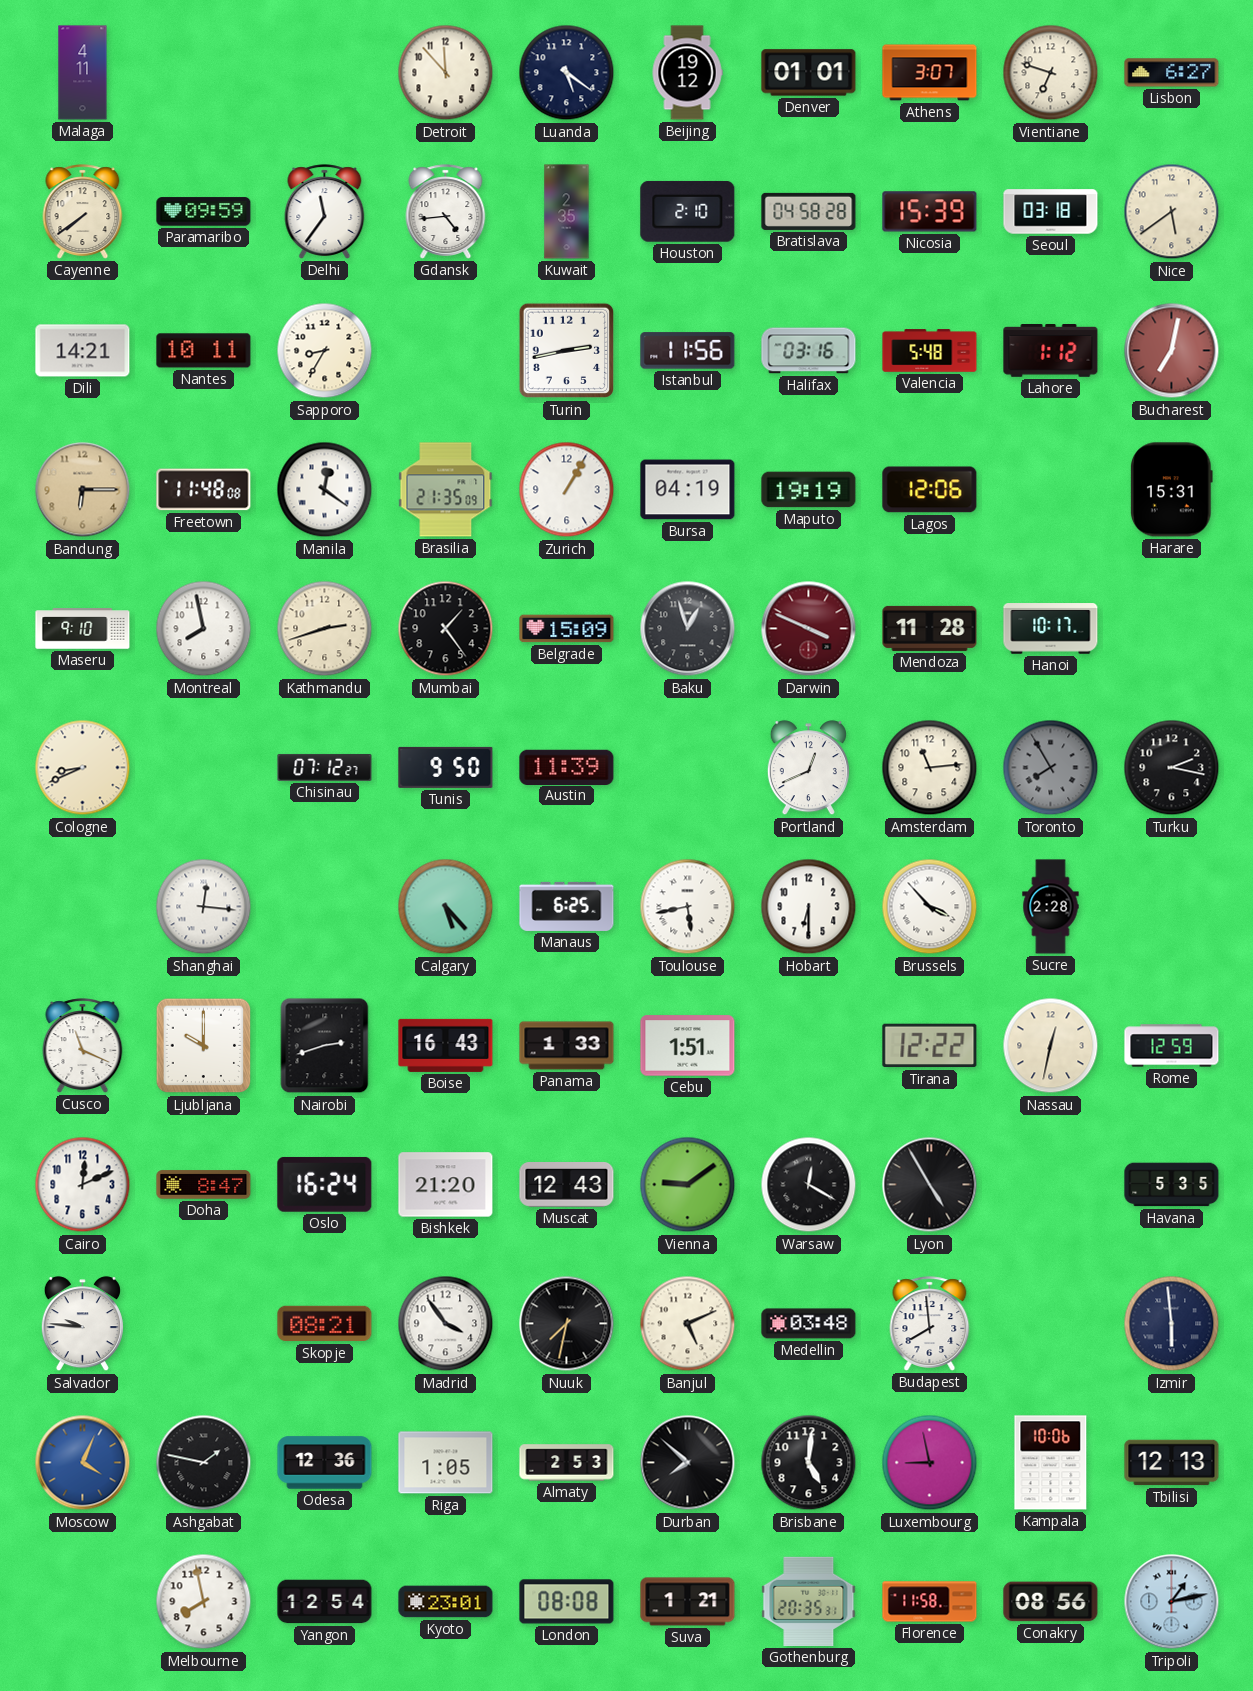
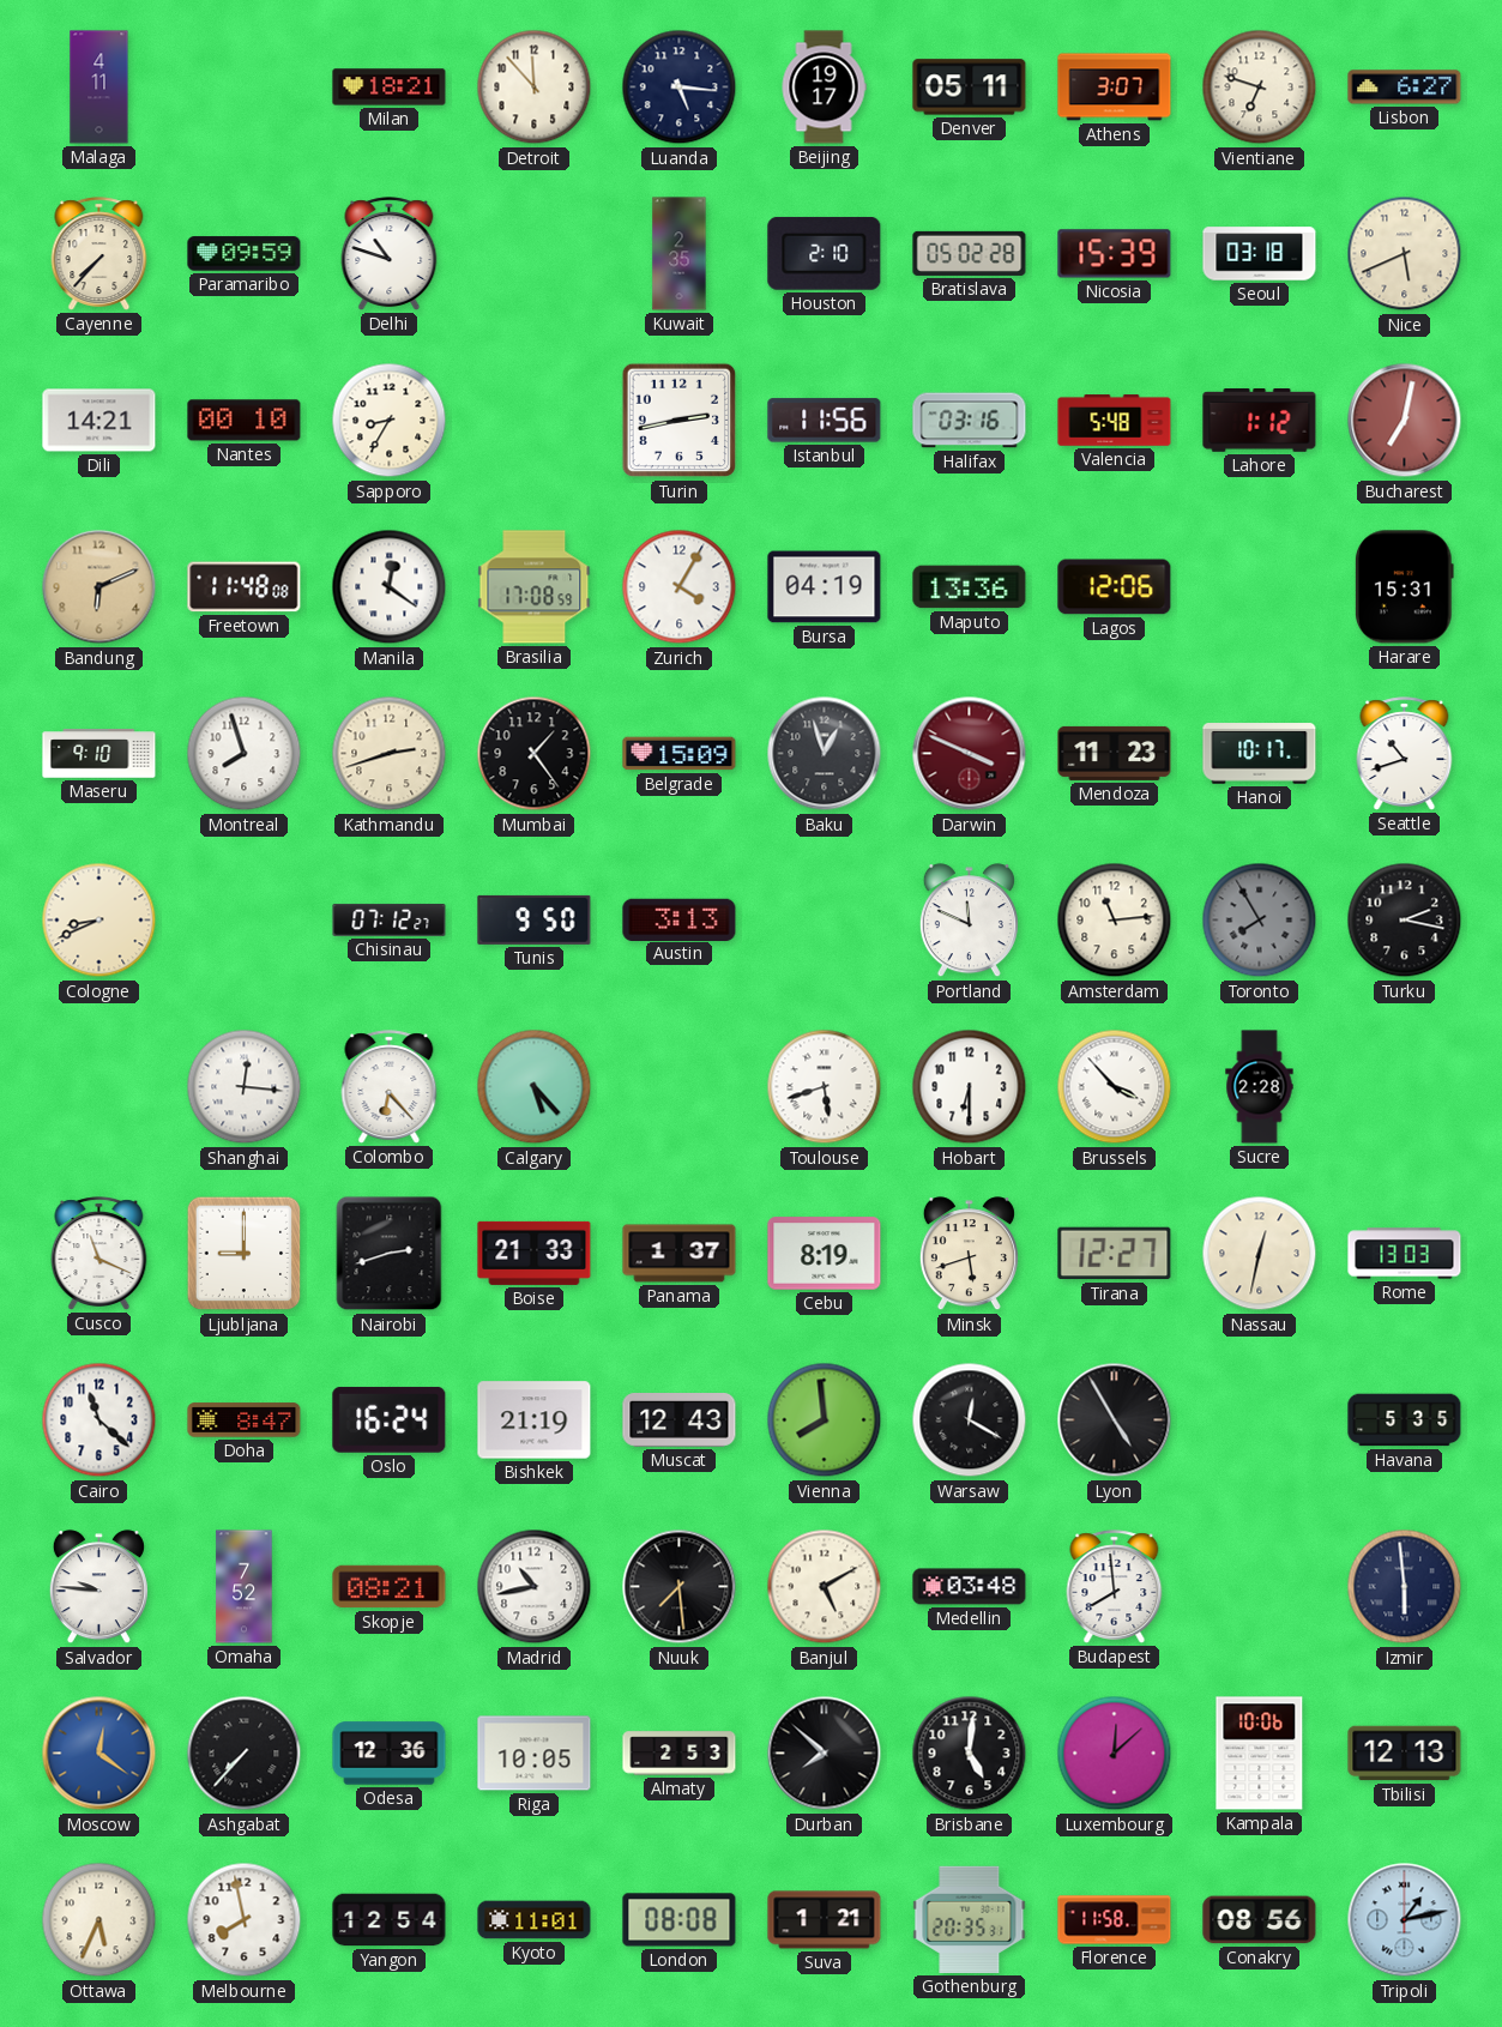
Milan: none -> 18:21 (390, 88)
Luanda: 5:21 -> 5:16 (680, 88)
Beijing: 19:12 -> 19:17 (824, 88)
Denver: 01:01 -> 05:11 (970, 88)
Cayenne: 7:39 -> 7:37 (99, 254)
Delhi: 11:36 -> 10:48 (390, 254)
Gdansk: 4:44 -> none (446, 212)
Bratislava: 04:58 -> 05:02 (970, 253)
Nice: 5:39 -> 5:41 (1405, 254)
Nantes: 10:11 -> 00:10 (245, 421)
Bandung: 6:15 -> 6:11 (99, 587)
Brasilia: 21:35 -> 17:08 (535, 587)
Zurich: 1:05 -> 4:05 (680, 587)
Maputo: 19:19 -> 13:36 (970, 587)
Montreal: 7:58 -> 7:57 (245, 754)
Mendoza: 11:28 -> 11:23 (1115, 753)
Seattle: none -> 10:42 (1405, 754)
Austin: 11:39 -> 3:13 (680, 919)
Portland: 12:41 -> 11:49 (969, 921)
Colombo: none -> 6:23 (390, 1087)
Manaus: 6:25 -> none (567, 906)
Toulouse: 5:43 -> 5:42 (825, 1087)
Ljubljana: 10:00 -> 9:00 (245, 1254)
Boise: 16:43 -> 21:33 (535, 1253)
Panama: 1:33 -> 1:37 (680, 1254)
Cebu: 1:51 -> 8:19 (825, 1254)
Minsk: none -> 5:42 (969, 1254)
Tirana: 12:22 -> 12:27 (1115, 1254)
Rome: 12:59 -> 13:03 (1405, 1254)
Cairo: 12:11 -> 11:22 (99, 1420)
Bishkek: 21:20 -> 21:19 (535, 1420)
Vienna: 9:09 -> 7:59 (825, 1420)
Omaha: none -> 7:52 (245, 1587)
Madrid: 3:54 -> 10:43 (535, 1587)
Nuuk: 7:32 -> 7:29 (680, 1587)
Banjul: 5:11 -> 5:10 (825, 1587)
Moscow: 4:04 -> 12:21 (99, 1754)
Ashgabat: 1:47 -> 7:37 (245, 1754)
Riga: 1:05 -> 10:05 (535, 1754)
Luxembourg: 8:58 -> 12:08 (1115, 1754)
Ottawa: none -> 5:34 (99, 1920)
Kyoto: 23:01 -> 11:01 (535, 1920)
